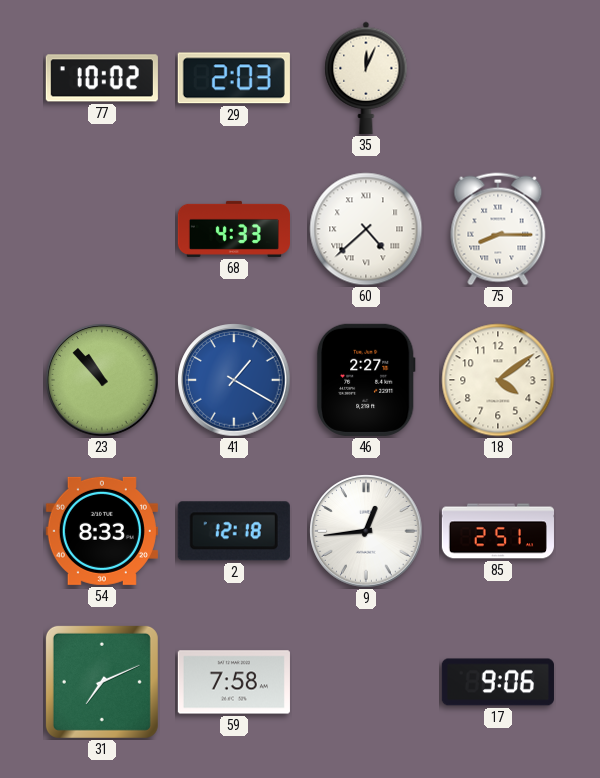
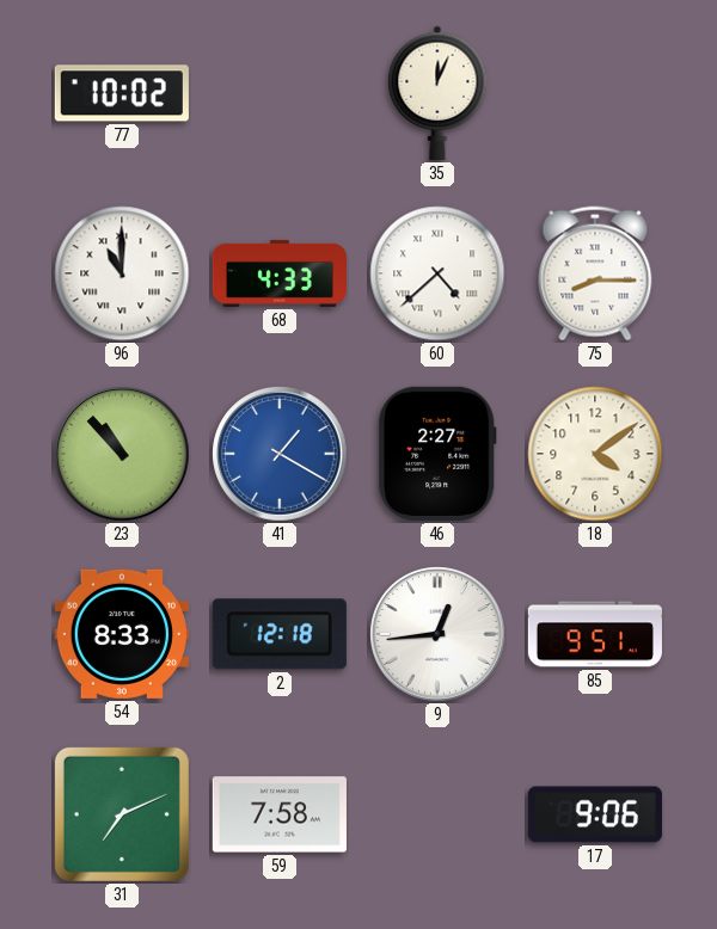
29: 2:03 -> none (234, 78)
96: none -> 11:00 (122, 273)
85: 2:51 -> 9:51 (594, 634)
